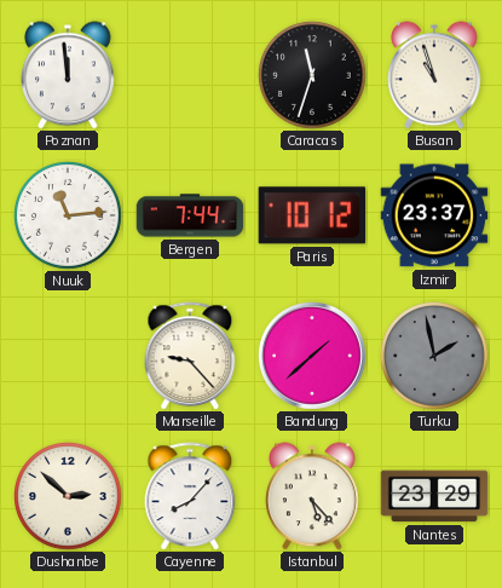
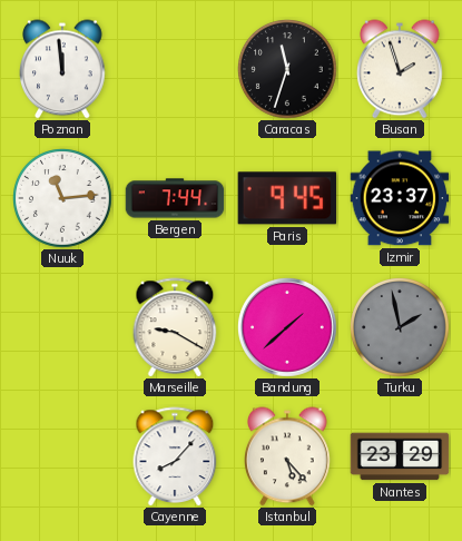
Busan: 10:57 -> 1:57 (401, 69)
Paris: 10:12 -> 9:45 (286, 198)
Marseille: 9:23 -> 9:20 (175, 327)
Dushanbe: 2:52 -> none (69, 497)
